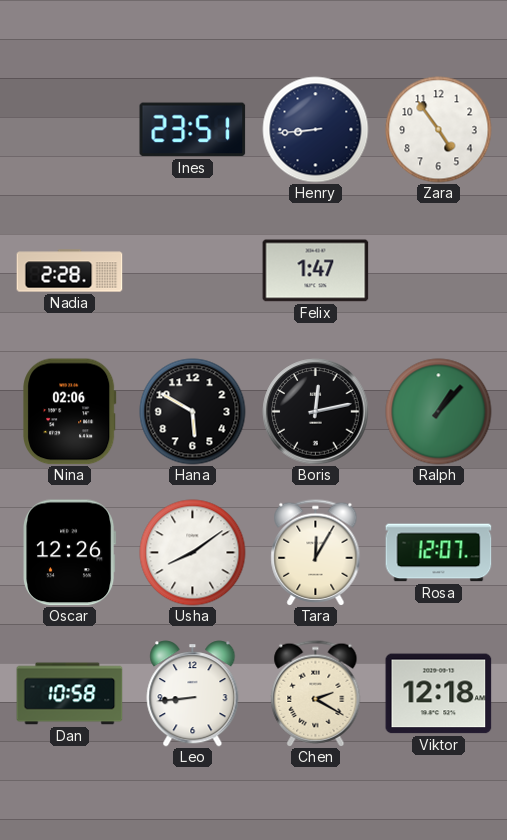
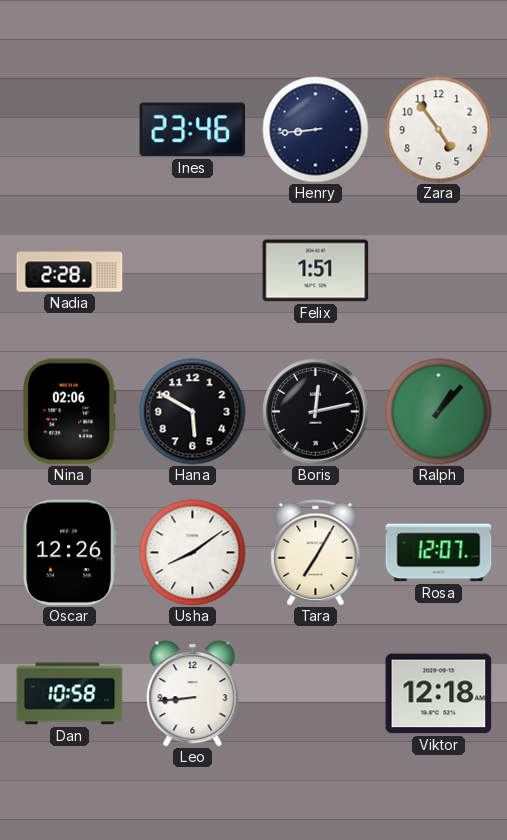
Ines: 23:51 -> 23:46 (193, 130)
Felix: 1:47 -> 1:51 (316, 271)
Tara: 12:05 -> 7:05 (316, 553)
Chen: 2:20 -> none (316, 694)
